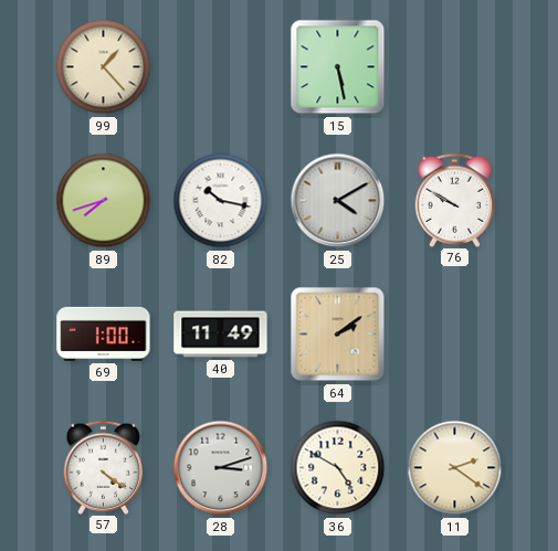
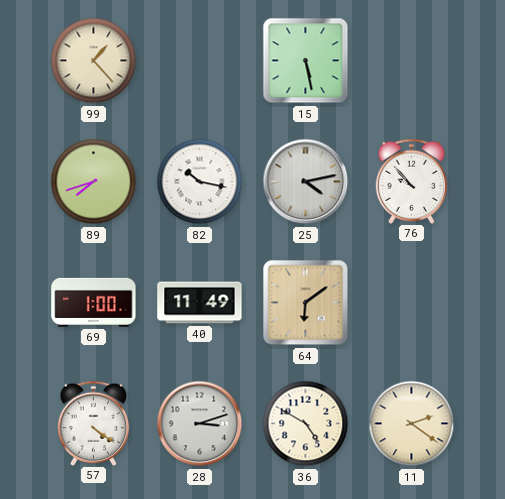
25: 4:10 -> 4:13 (306, 182)
76: 9:50 -> 9:53 (412, 181)
64: 2:09 -> 6:09 (306, 303)
